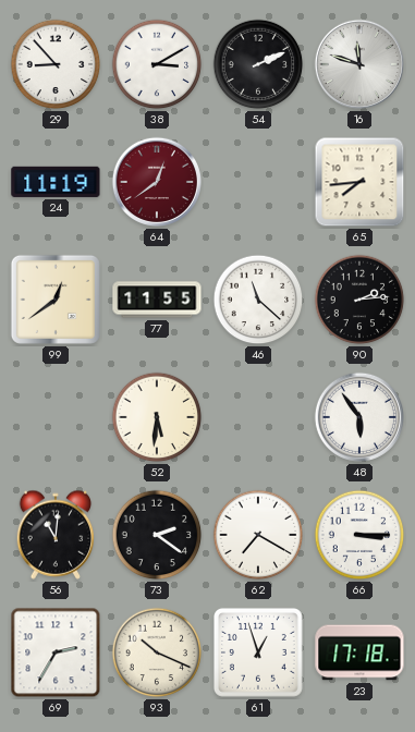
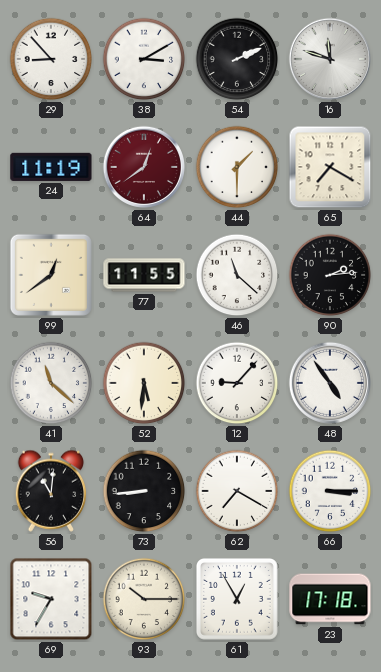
44: none -> 1:30 (237, 167)
65: 7:44 -> 7:20 (330, 167)
41: none -> 11:22 (51, 383)
12: none -> 9:07 (237, 383)
48: 5:54 -> 4:54 (330, 383)
73: 2:21 -> 8:44 (144, 491)
69: 2:35 -> 9:35 (51, 599)
93: 10:19 -> 10:15 (144, 599)
61: 12:57 -> 12:55 (237, 599)
